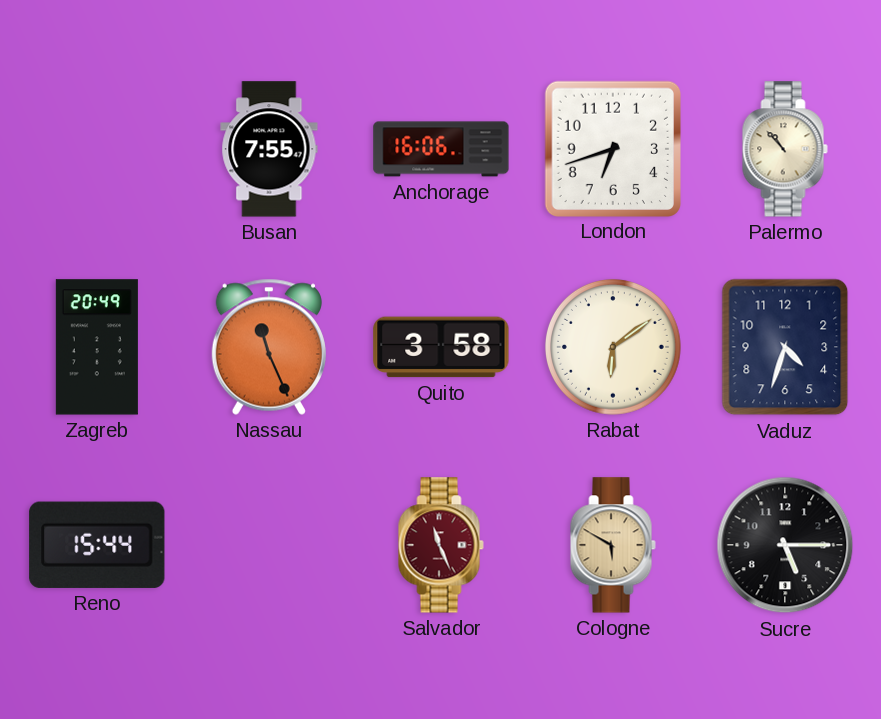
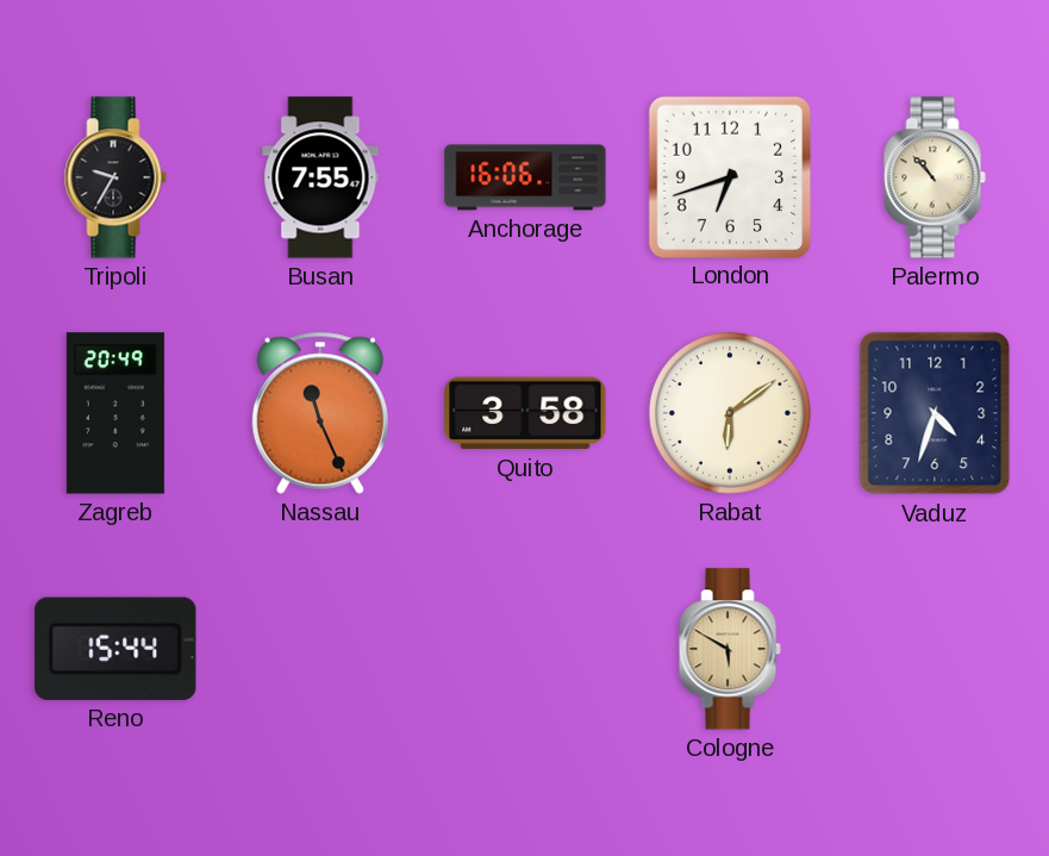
Tripoli: none -> 9:35 (115, 177)
Salvador: 11:26 -> none (441, 545)
Sucre: 5:15 -> none (785, 545)
